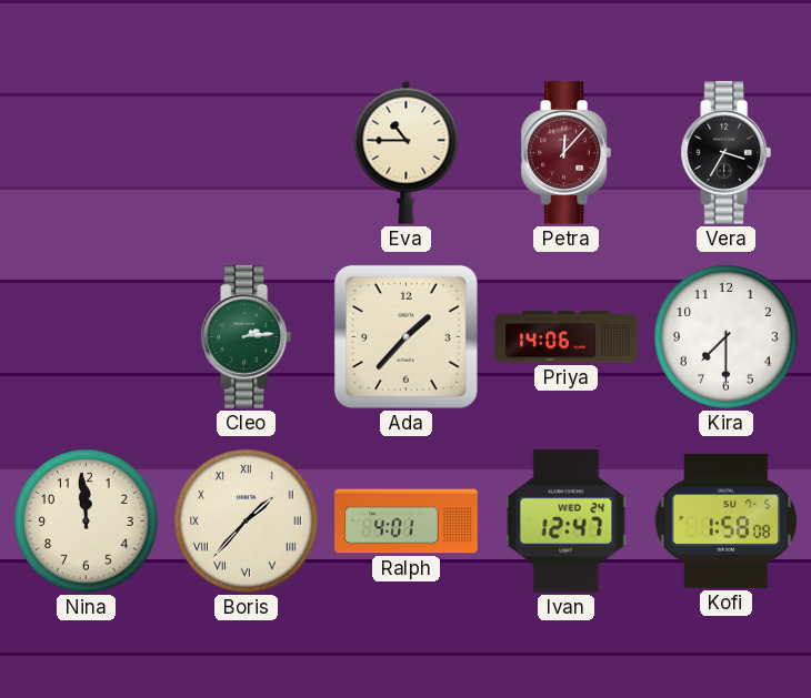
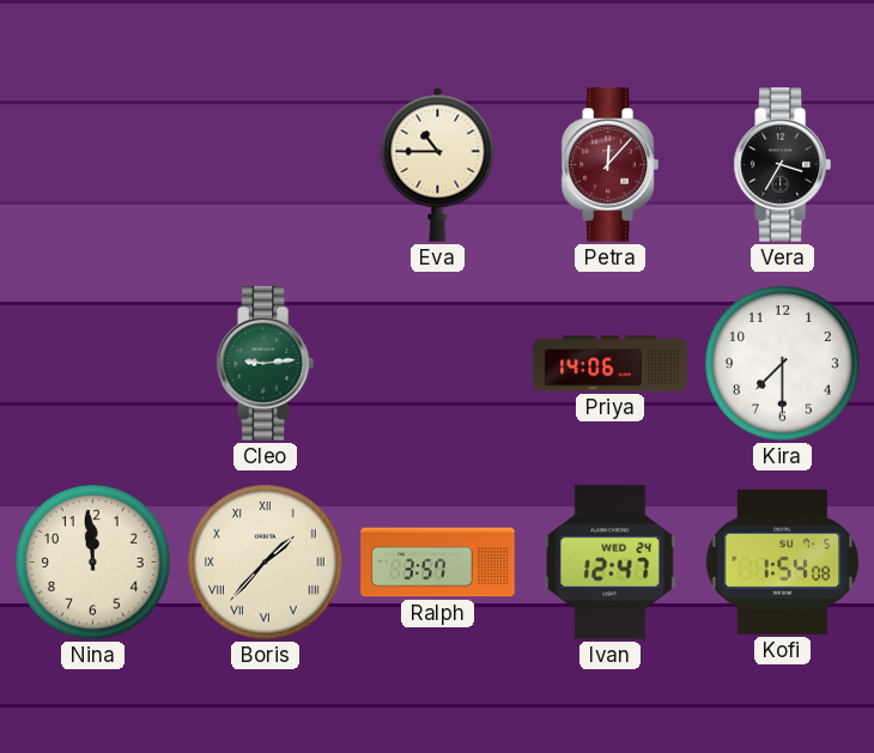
Cleo: 2:14 -> 9:14 (265, 364)
Ada: 1:37 -> none (405, 336)
Ralph: 4:01 -> 3:57 (438, 563)
Kofi: 1:58 -> 1:54 (783, 561)
